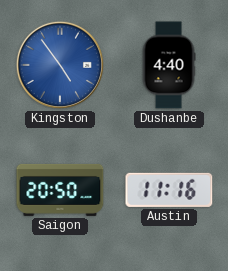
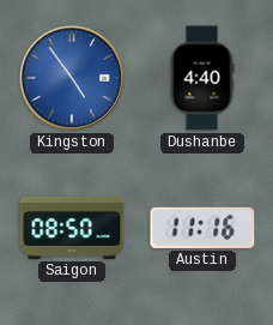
Saigon: 20:50 -> 08:50 (72, 228)
